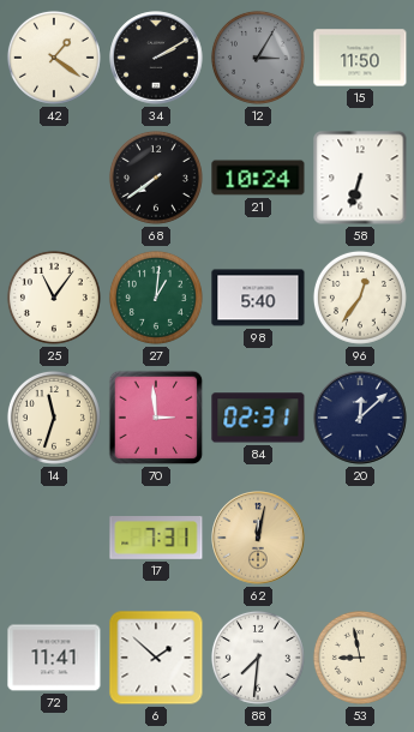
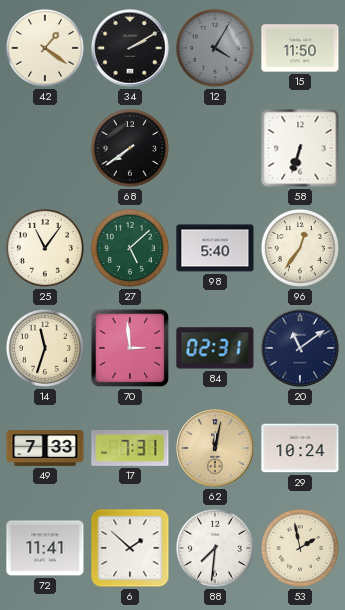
12: 3:05 -> 4:05 (215, 48)
21: 10:24 -> none (258, 178)
27: 1:01 -> 5:08 (130, 248)
20: 12:08 -> 11:09 (300, 348)
49: none -> 7:33 (45, 449)
29: none -> 10:24 (300, 448)
53: 8:58 -> 1:58 (300, 548)
